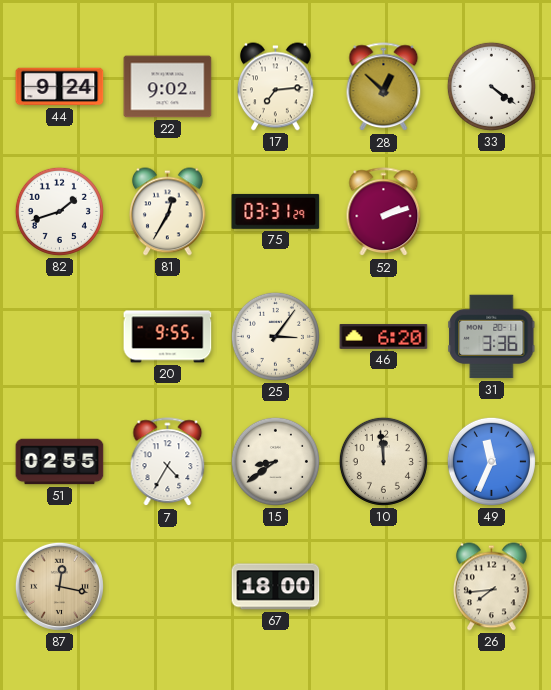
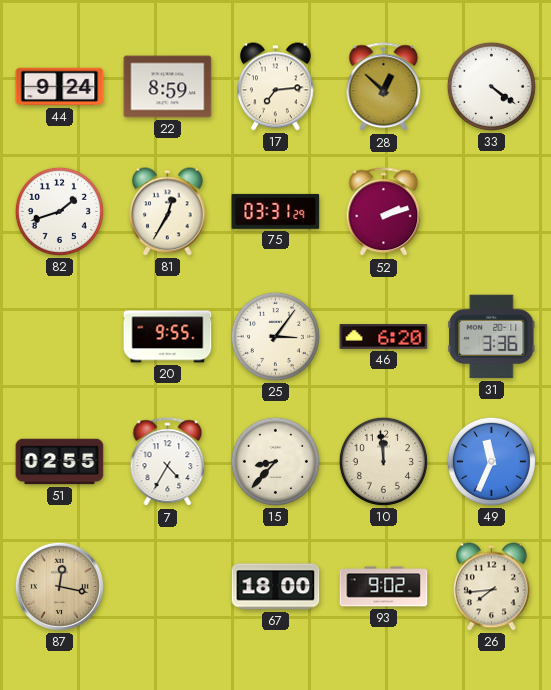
22: 9:02 -> 8:59 (168, 87)
15: 8:39 -> 8:37 (275, 461)
93: none -> 9:02 (384, 587)
